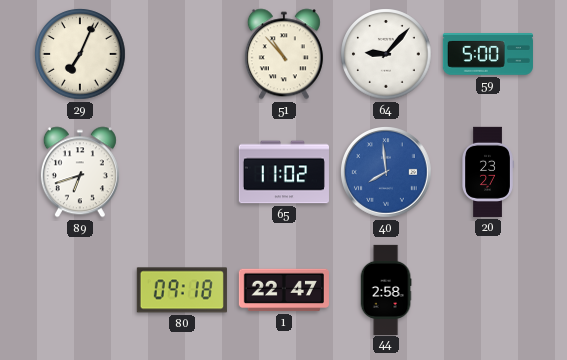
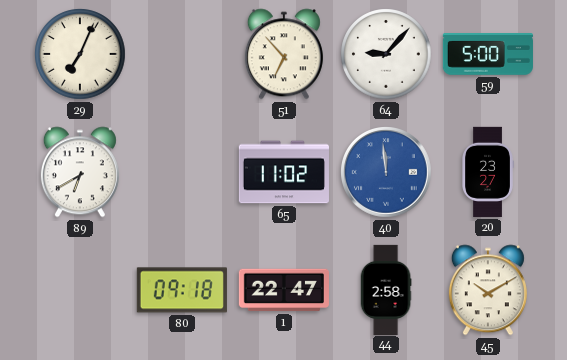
51: 10:53 -> 6:53 (284, 54)
89: 6:42 -> 6:40 (80, 172)
40: 7:59 -> 11:59 (387, 173)
45: none -> 10:10 (488, 290)
